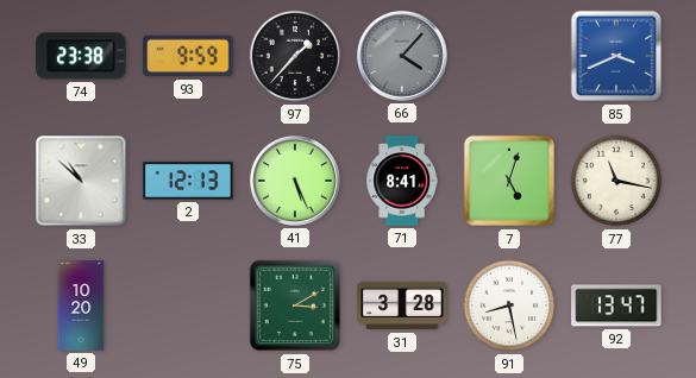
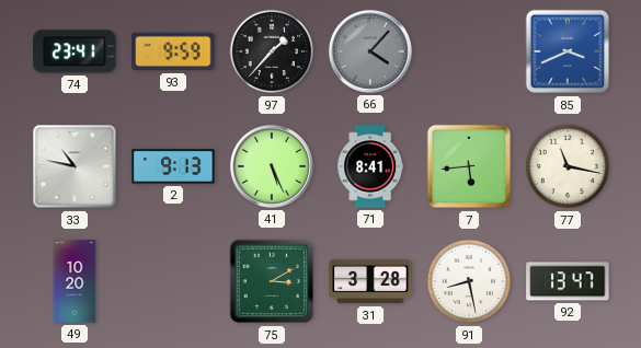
74: 23:38 -> 23:41 (75, 51)
33: 10:52 -> 10:47 (75, 166)
2: 12:13 -> 9:13 (173, 166)
7: 5:03 -> 5:44 (469, 166)
